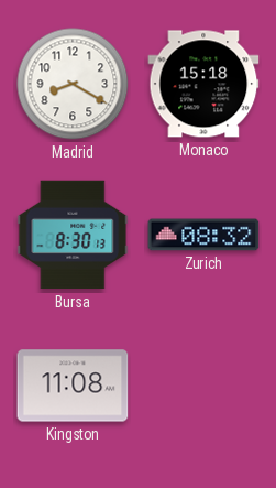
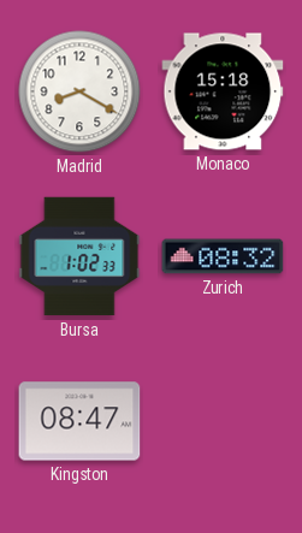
Bursa: 8:30 -> 1:02 (79, 256)
Kingston: 11:08 -> 08:47 (79, 421)
